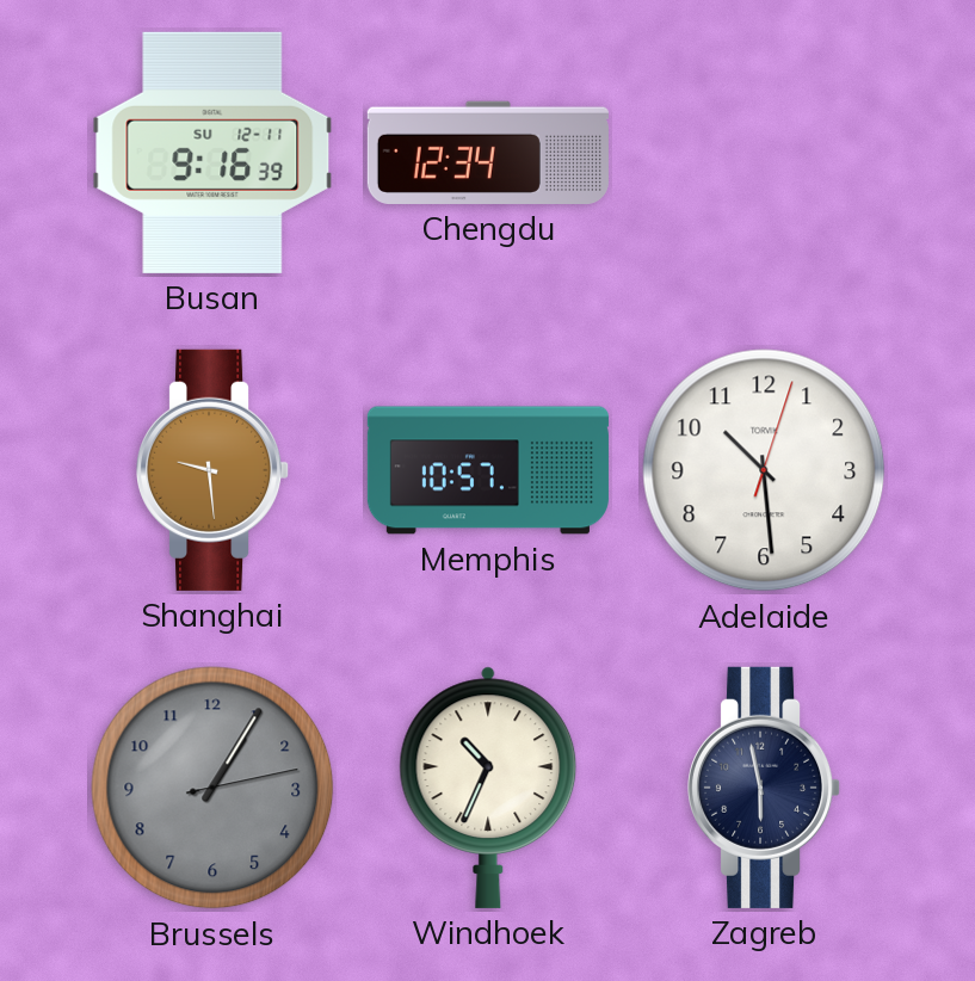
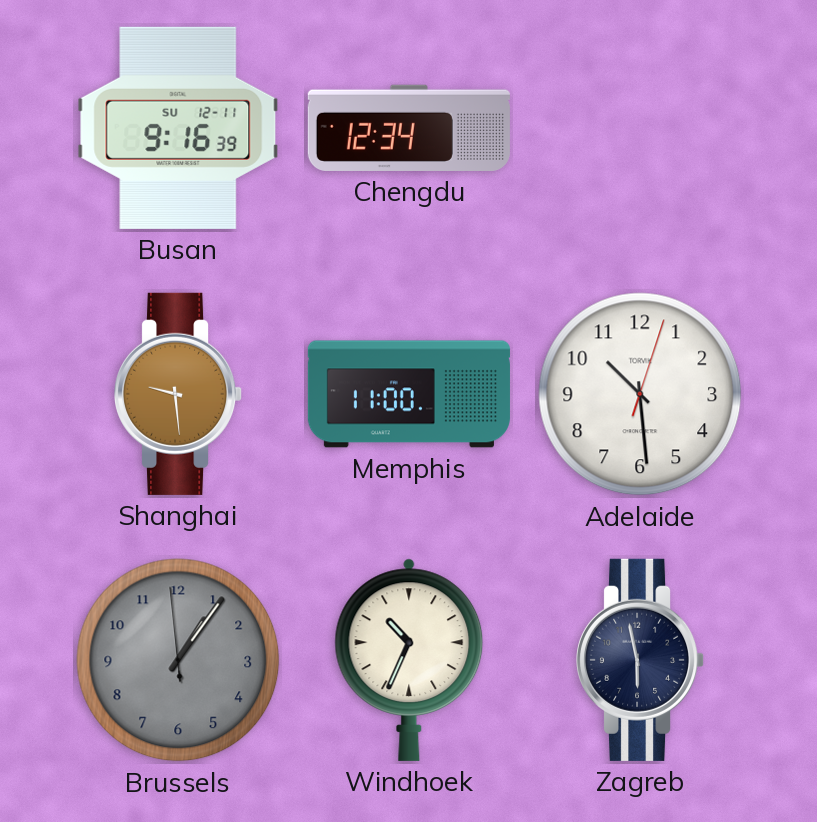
Memphis: 10:57 -> 11:00 (409, 394)
Brussels: 1:05:13 -> 1:05:59 (178, 660)
